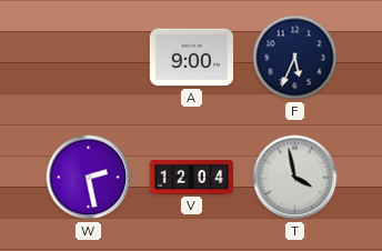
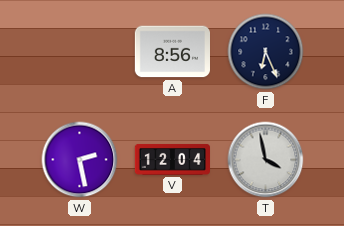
A: 9:00 -> 8:56 (172, 52)
F: 5:34 -> 6:26 (266, 52)
